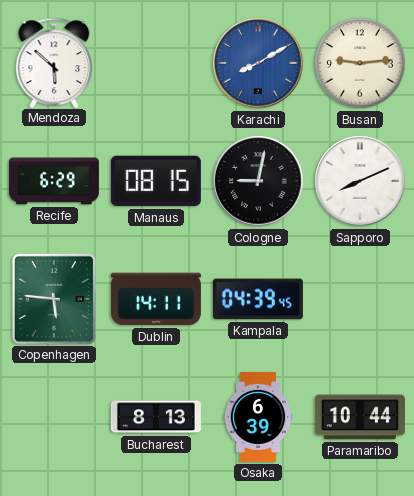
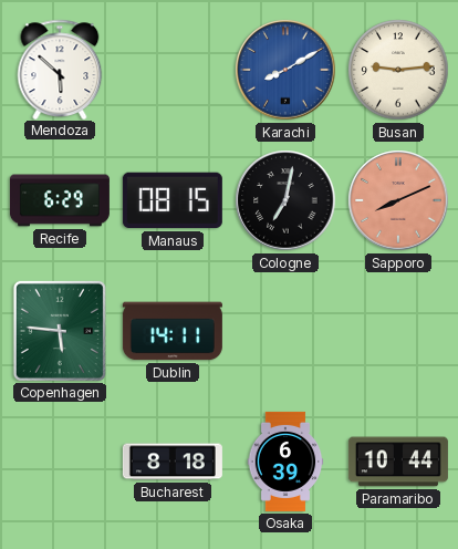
Cologne: 9:02 -> 7:02 (285, 200)
Sapporo dial: white -> salmon (398, 200)
Kampala: 04:39 -> none (258, 299)
Bucharest: 8:13 -> 8:18 (173, 462)
